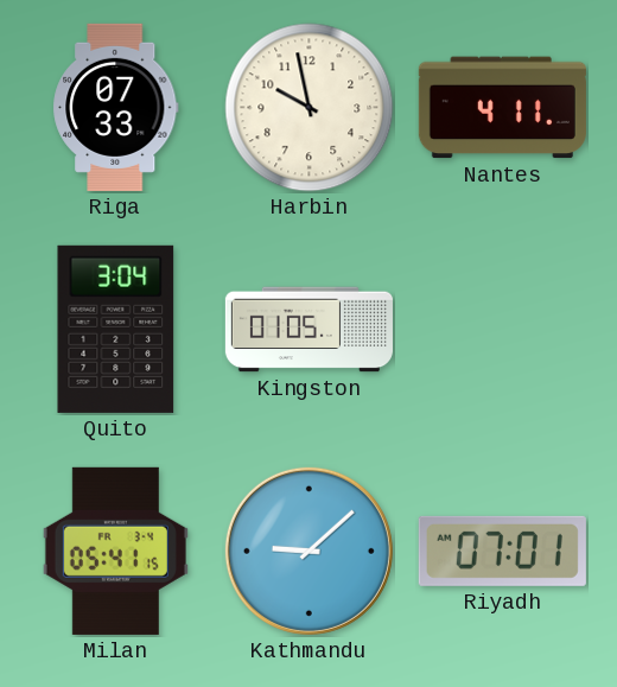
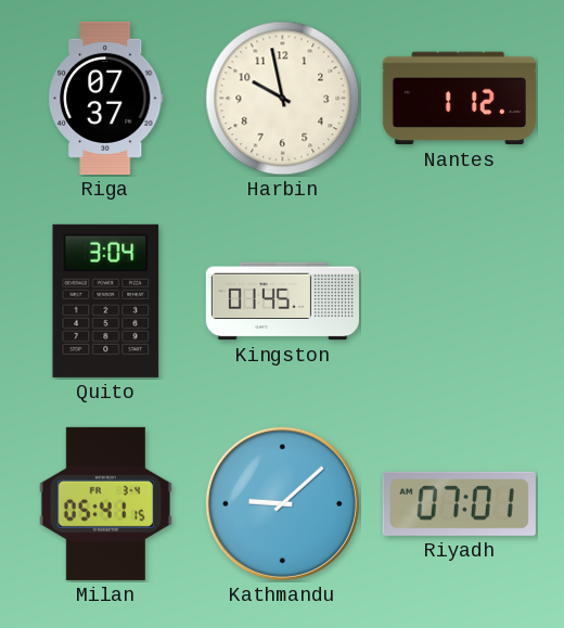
Riga: 07:33 -> 07:37 (106, 98)
Nantes: 4:11 -> 1:12 (459, 99)
Kingston: 01:05 -> 01:45 (282, 302)
